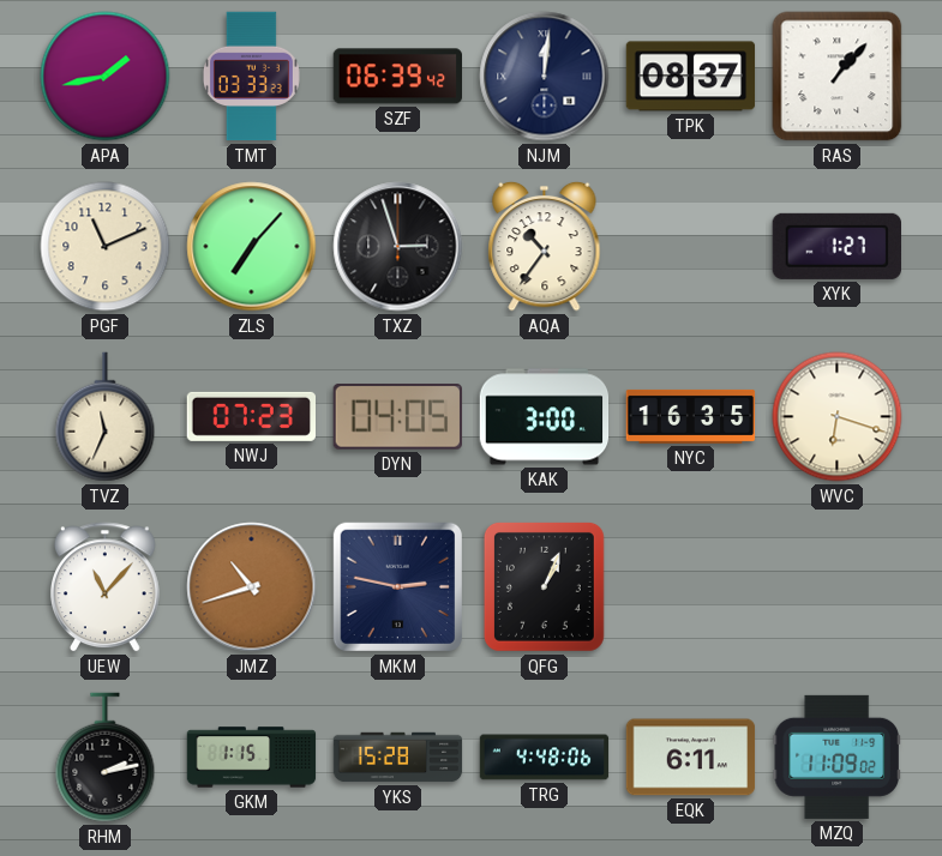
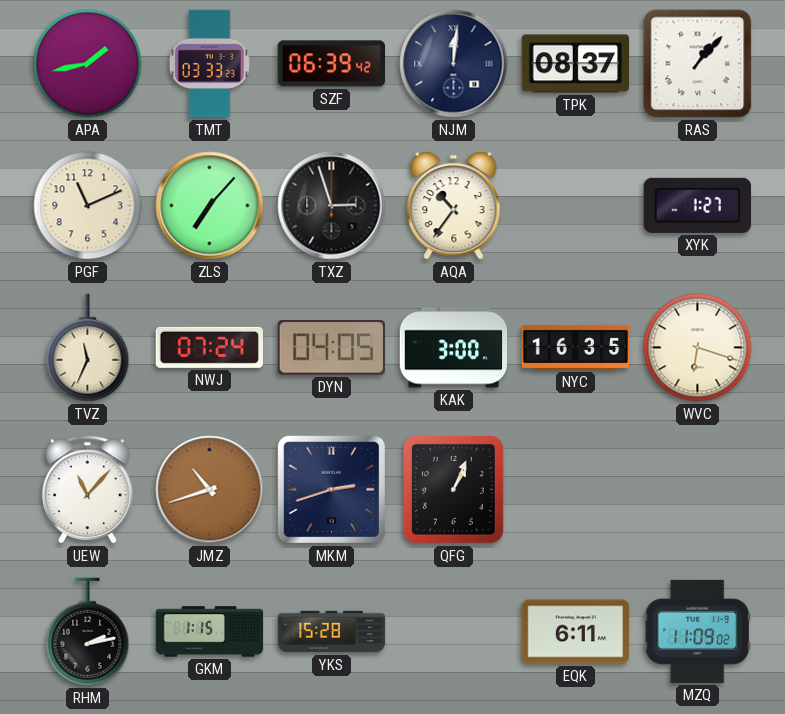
NWJ: 07:23 -> 07:24 (209, 347)
MKM: 2:47 -> 2:42 (331, 489)
TRG: 4:48 -> none (545, 758)
